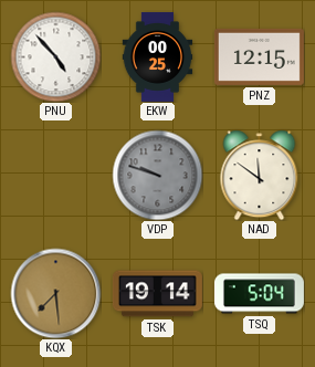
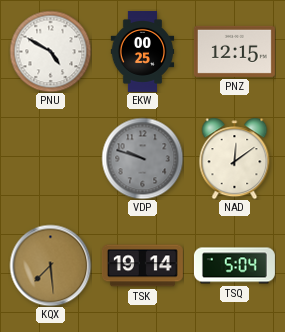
PNU: 4:53 -> 4:50 (50, 51)
NAD: 11:51 -> 12:09 (235, 158)
